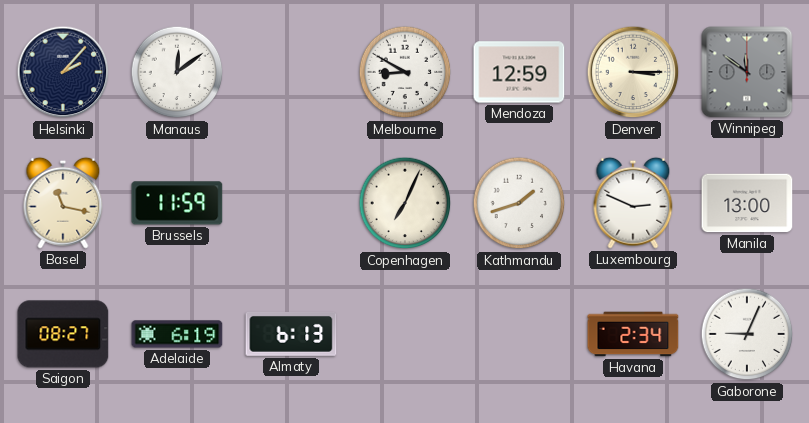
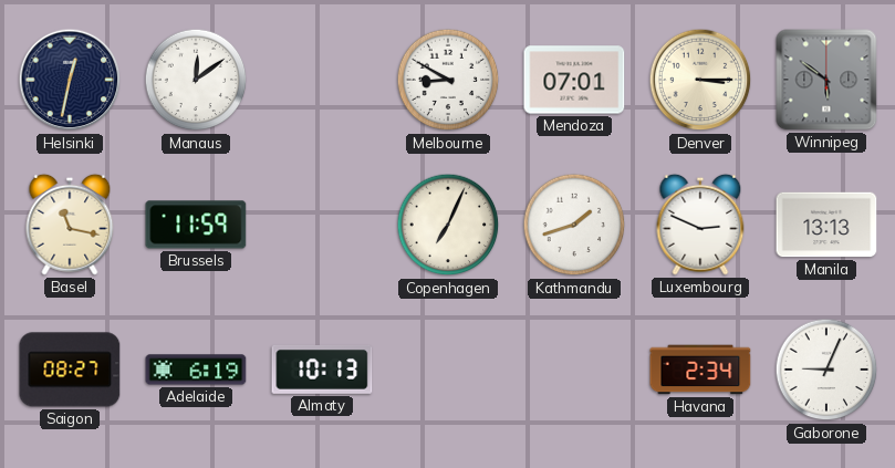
Helsinki: 2:07 -> 12:32 (70, 80)
Mendoza: 12:59 -> 07:01 (574, 80)
Winnipeg: 11:51 -> 5:51 (826, 80)
Manila: 13:00 -> 13:13 (826, 225)
Almaty: 6:13 -> 10:13 (322, 370)
